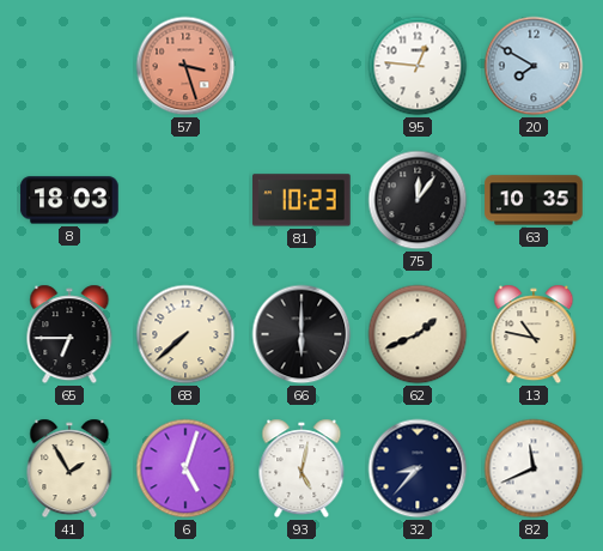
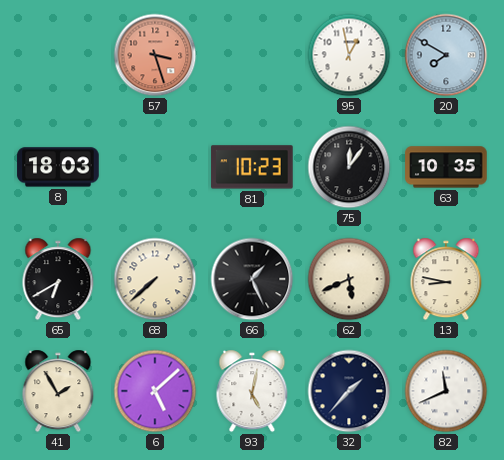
95: 12:46 -> 12:58 (349, 55)
65: 6:45 -> 6:40 (58, 279)
66: 6:00 -> 1:26 (252, 279)
62: 1:41 -> 5:41 (349, 279)
13: 10:47 -> 8:47 (446, 279)
6: 5:03 -> 5:08 (155, 391)
32: 8:37 -> 1:37 (349, 391)
